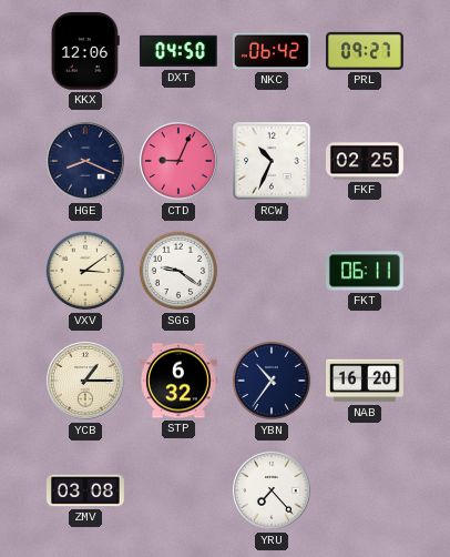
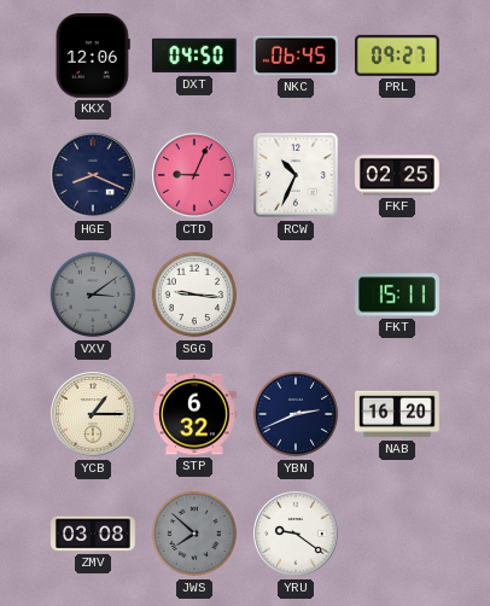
NKC: 06:42 -> 06:45 (296, 56)
VXV dial: cream -> grey (93, 295)
SGG: 9:21 -> 9:16 (194, 295)
FKT: 06:11 -> 15:11 (398, 295)
YBN: 10:36 -> 2:41 (296, 414)
JWS: none -> 7:52 (194, 534)
YRU: 7:23 -> 9:21 (296, 534)
